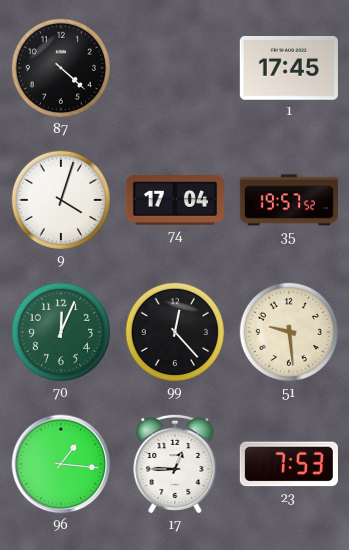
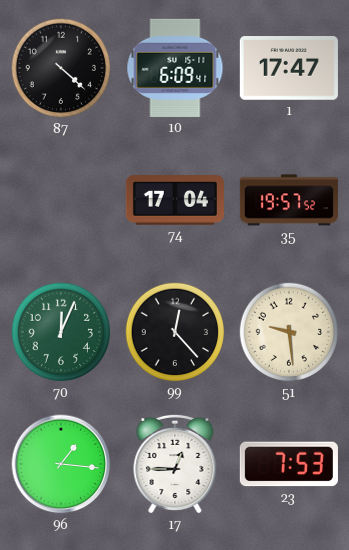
10: none -> 6:09 (175, 68)
1: 17:45 -> 17:47 (289, 68)
9: 4:03 -> none (61, 200)
